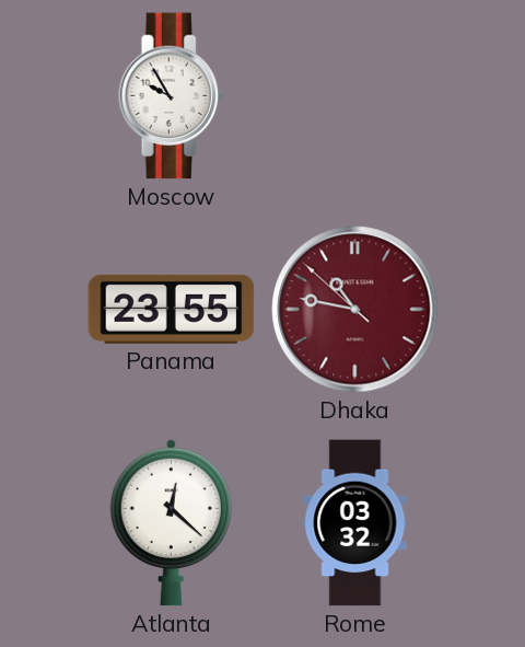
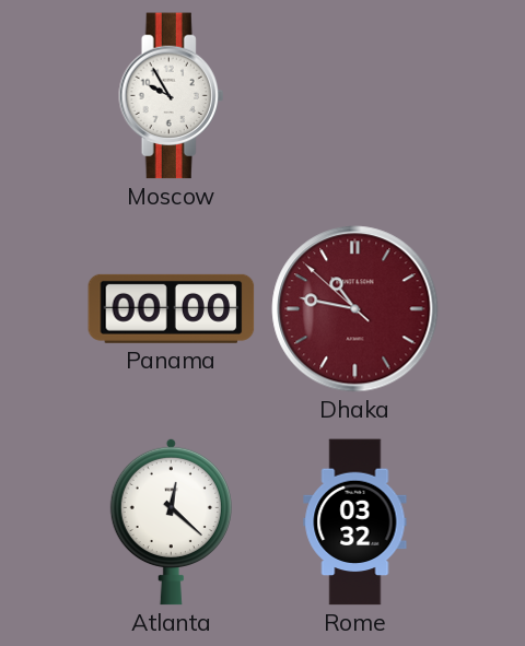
Panama: 23:55 -> 00:00 (172, 308)
